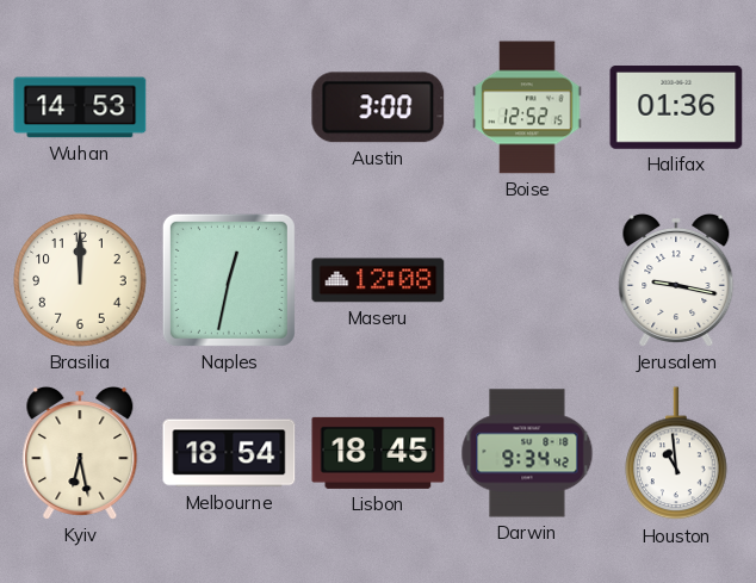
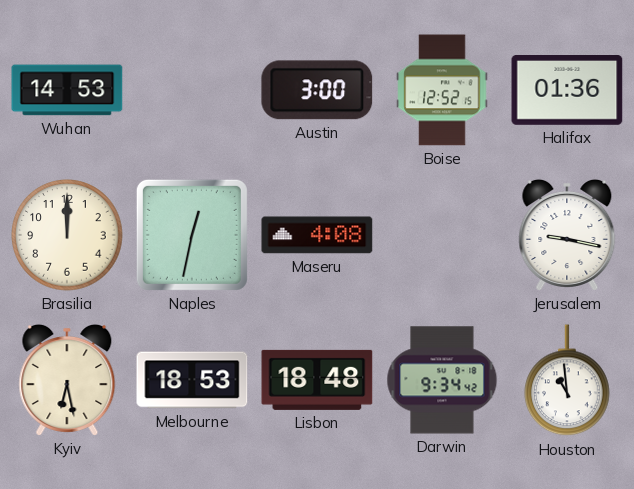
Maseru: 12:08 -> 4:08 (317, 235)
Melbourne: 18:54 -> 18:53 (192, 380)
Lisbon: 18:45 -> 18:48 (317, 380)
